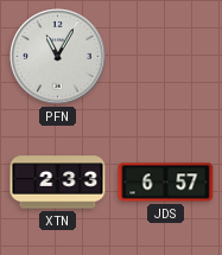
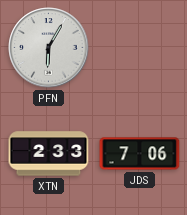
PFN: 11:05 -> 6:05 (49, 48)
JDS: 6:57 -> 7:06 (140, 154)
